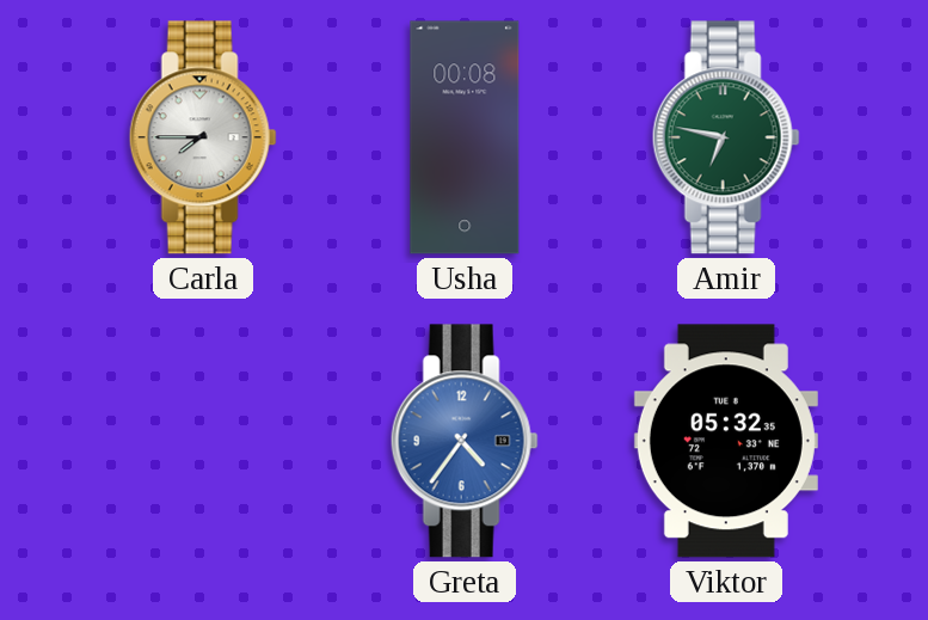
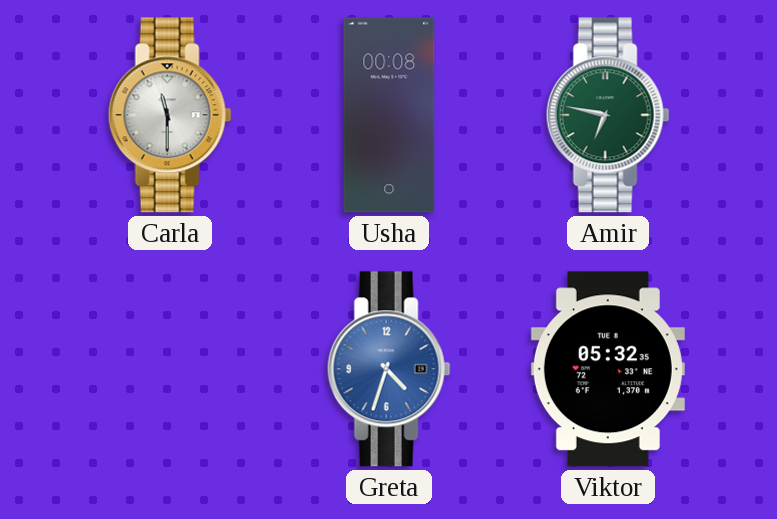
Carla: 7:45 -> 11:30 (170, 115)
Greta: 4:36 -> 4:33 (389, 369)
